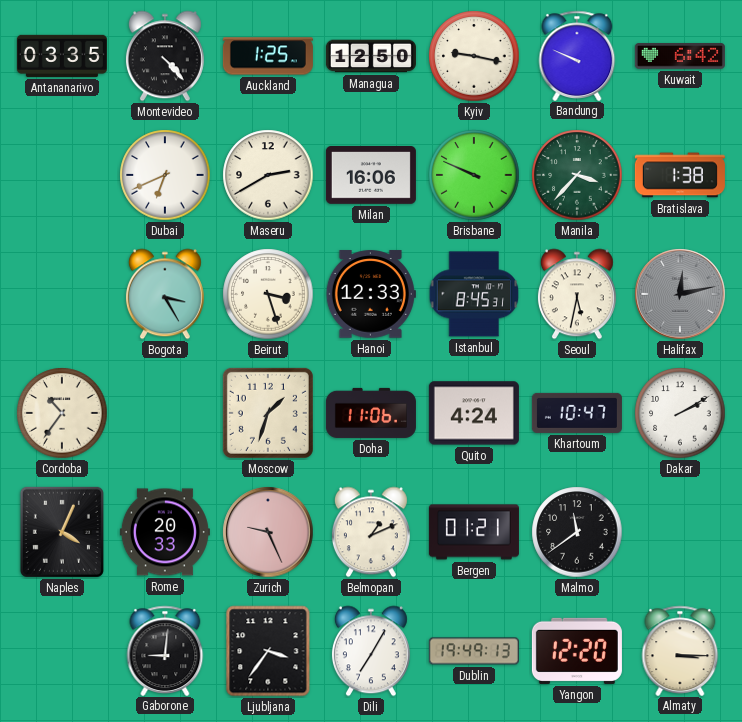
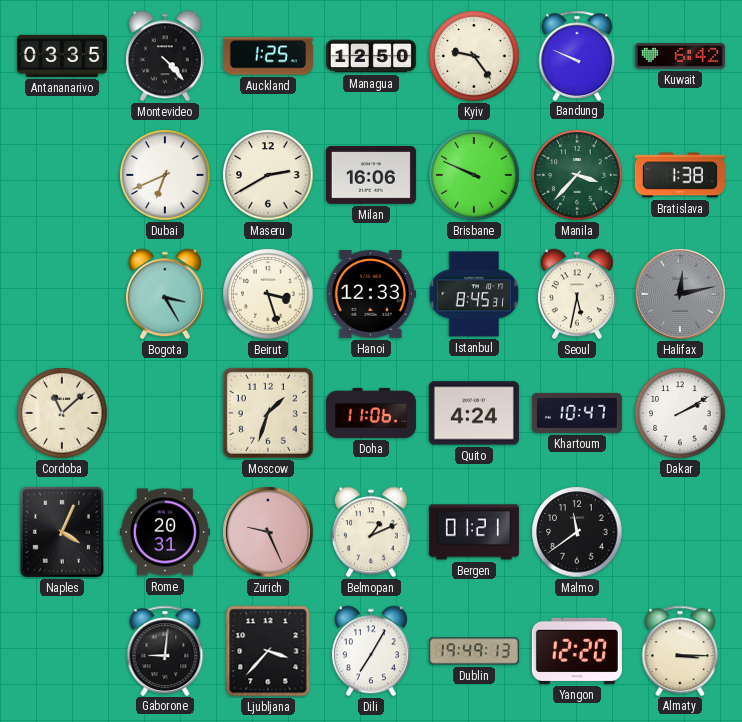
Kyiv: 9:17 -> 9:24 (474, 56)
Cordoba: 10:36 -> 11:08 (62, 413)
Rome: 20:33 -> 20:31 (165, 532)
Ljubljana: 3:36 -> 3:37 (268, 651)
